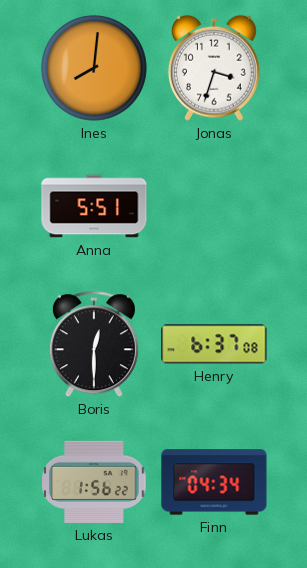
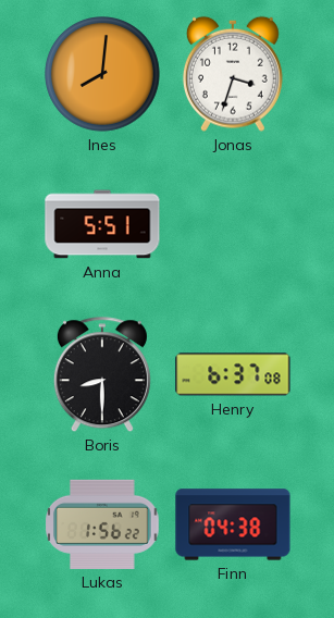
Boris: 12:30 -> 8:30 (102, 375)
Finn: 04:34 -> 04:38 (233, 524)
